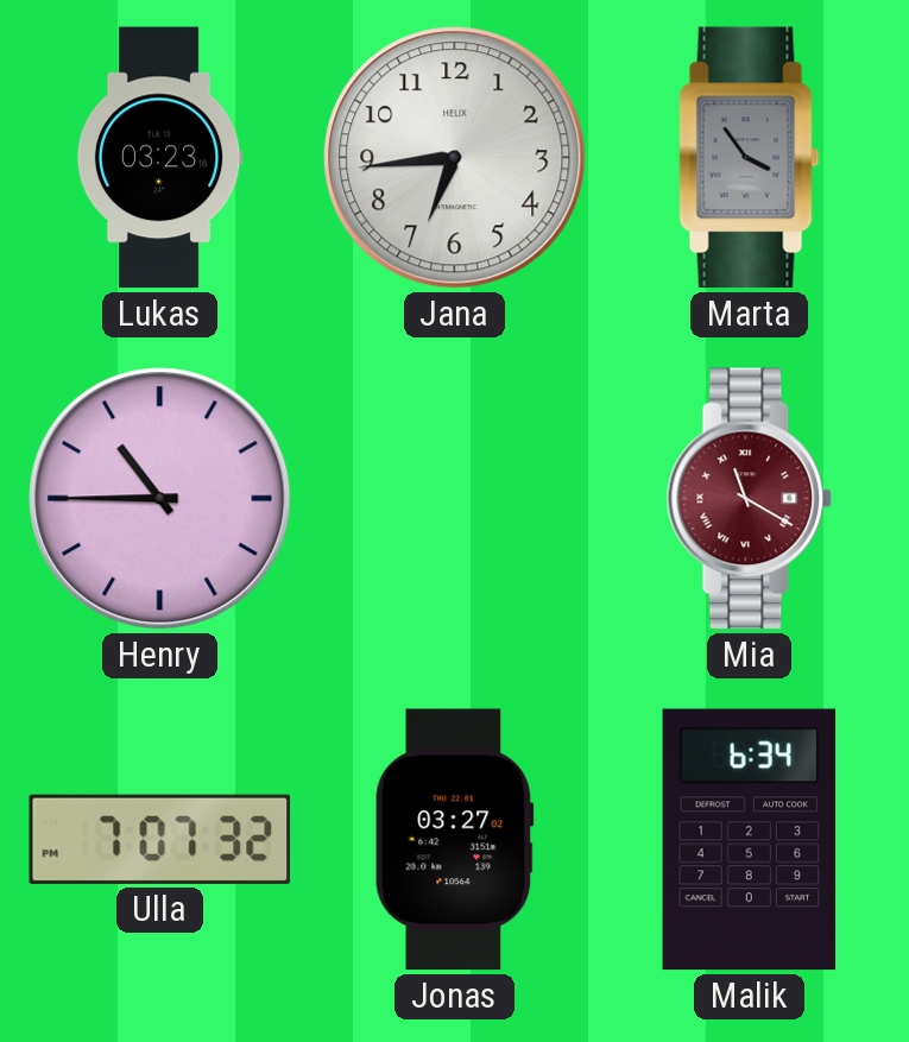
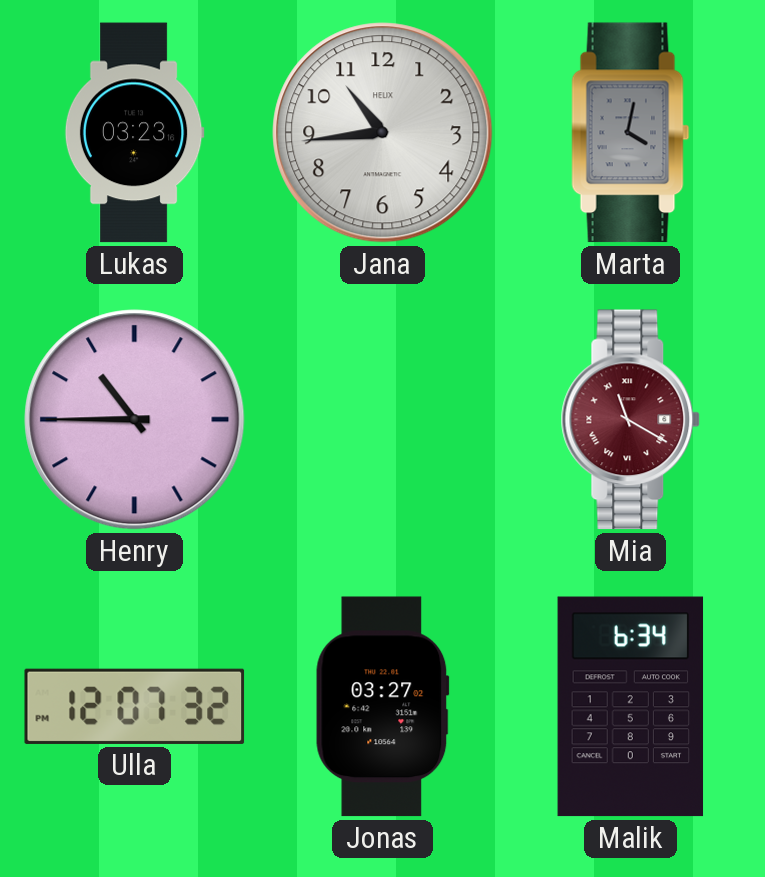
Jana: 6:44 -> 10:44 (383, 133)
Marta: 3:54 -> 4:02 (631, 133)
Ulla: 7:07 -> 12:07 (135, 706)
